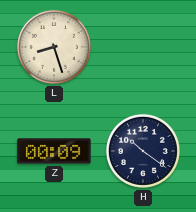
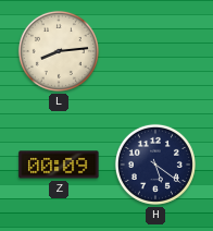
L: 8:27 -> 8:14 (59, 51)
H: 10:21 -> 5:21 (155, 165)
